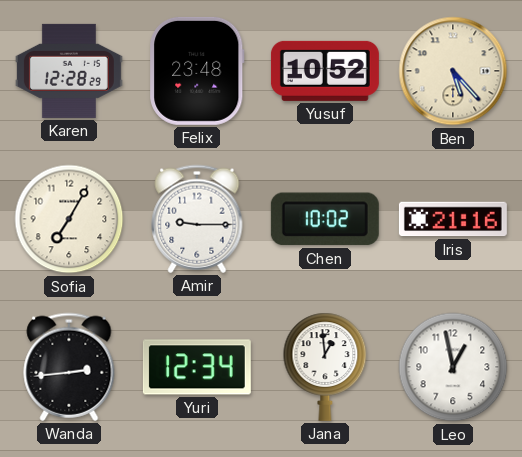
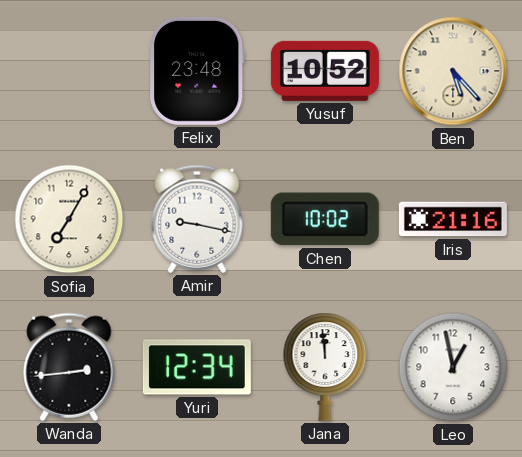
Karen: 12:28 -> none (69, 71)
Amir: 9:15 -> 9:17 (197, 219)
Jana: 12:59 -> 11:59 (325, 367)
